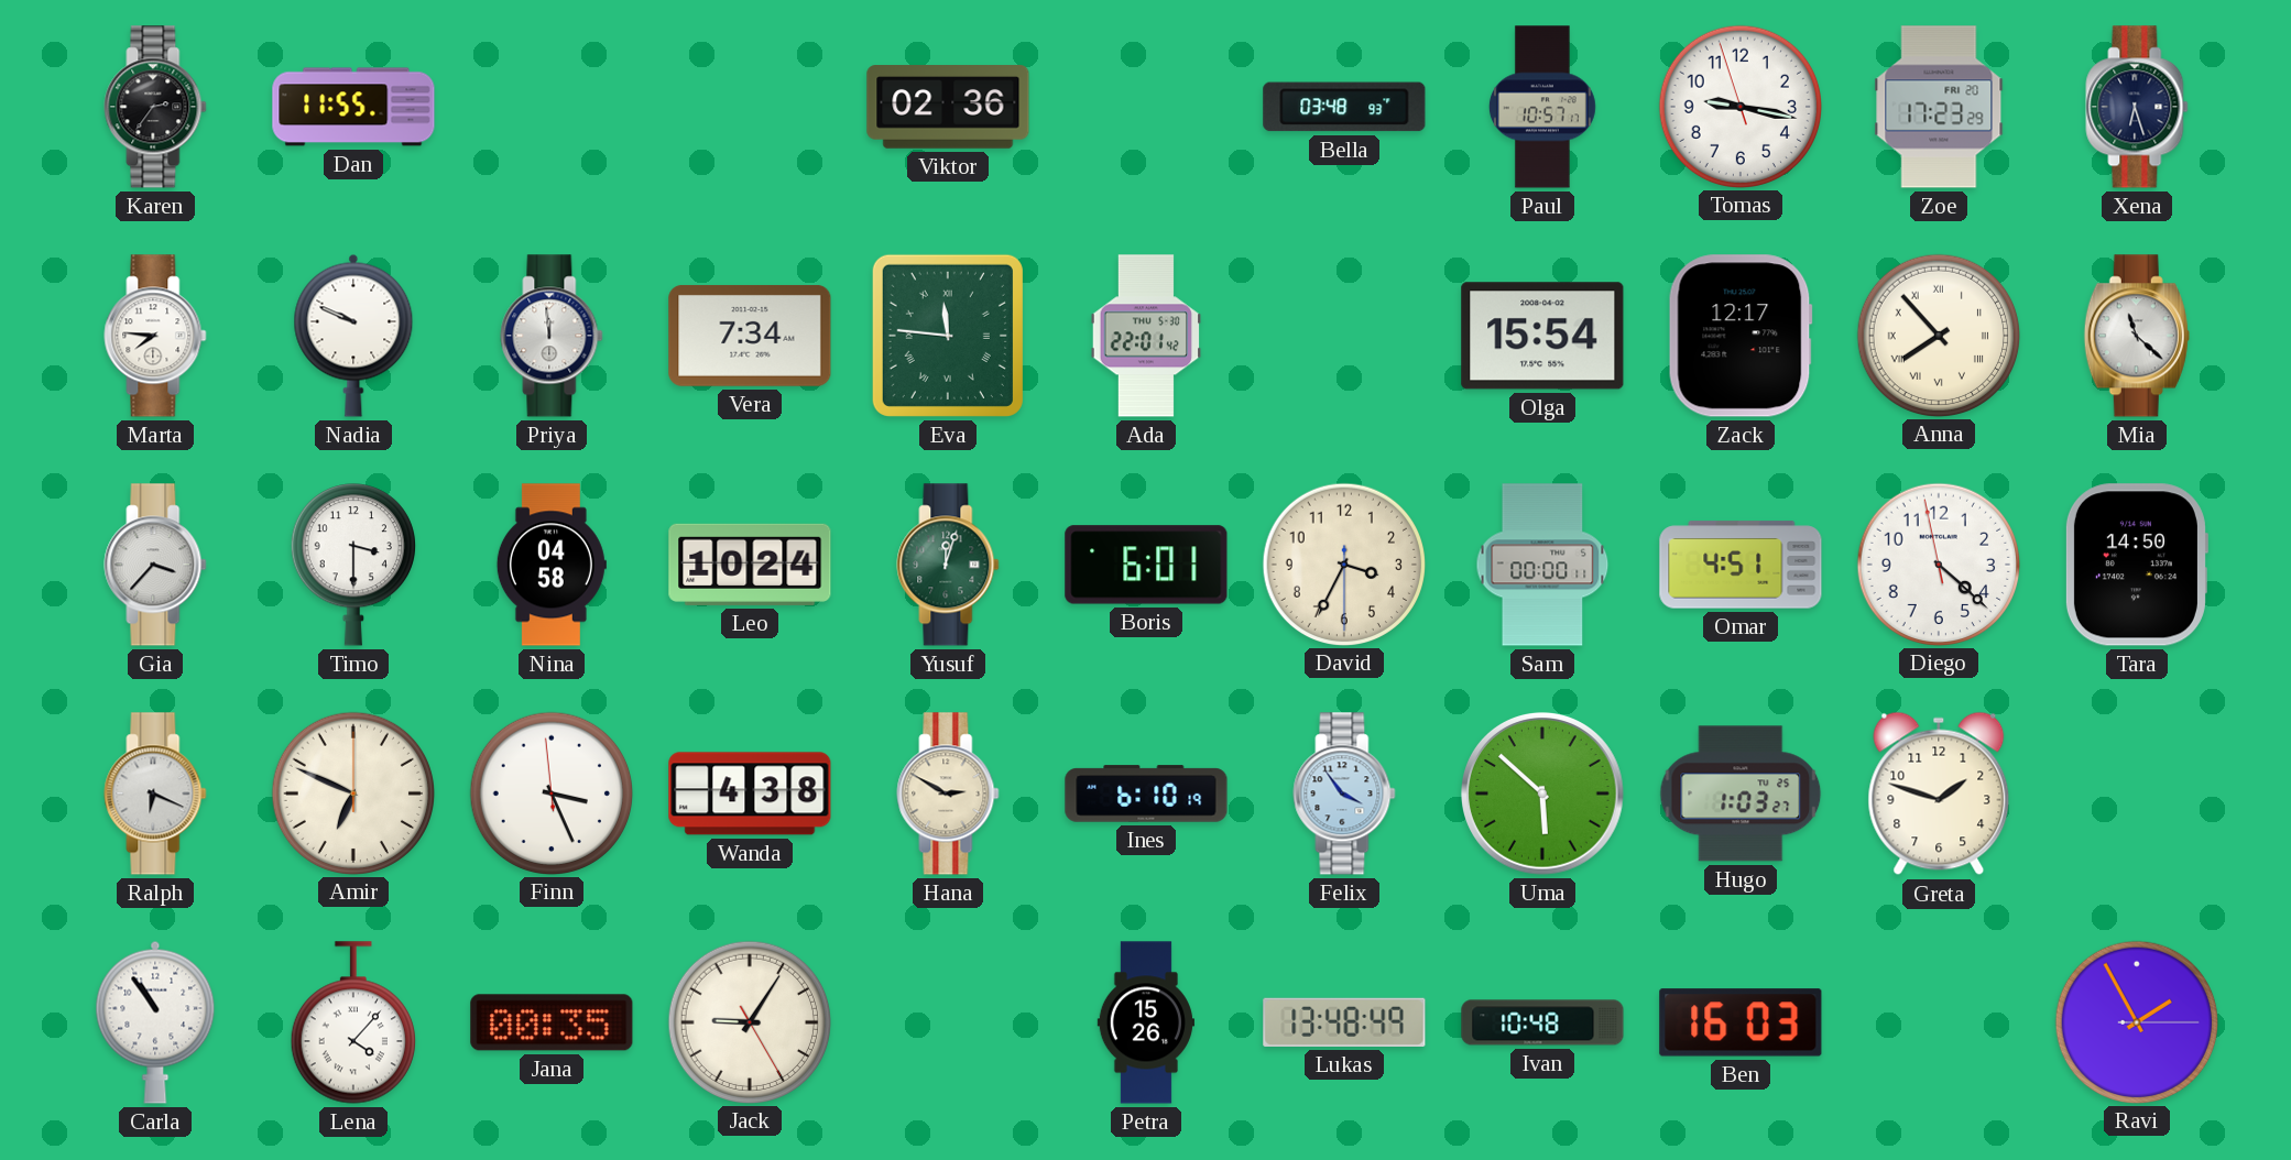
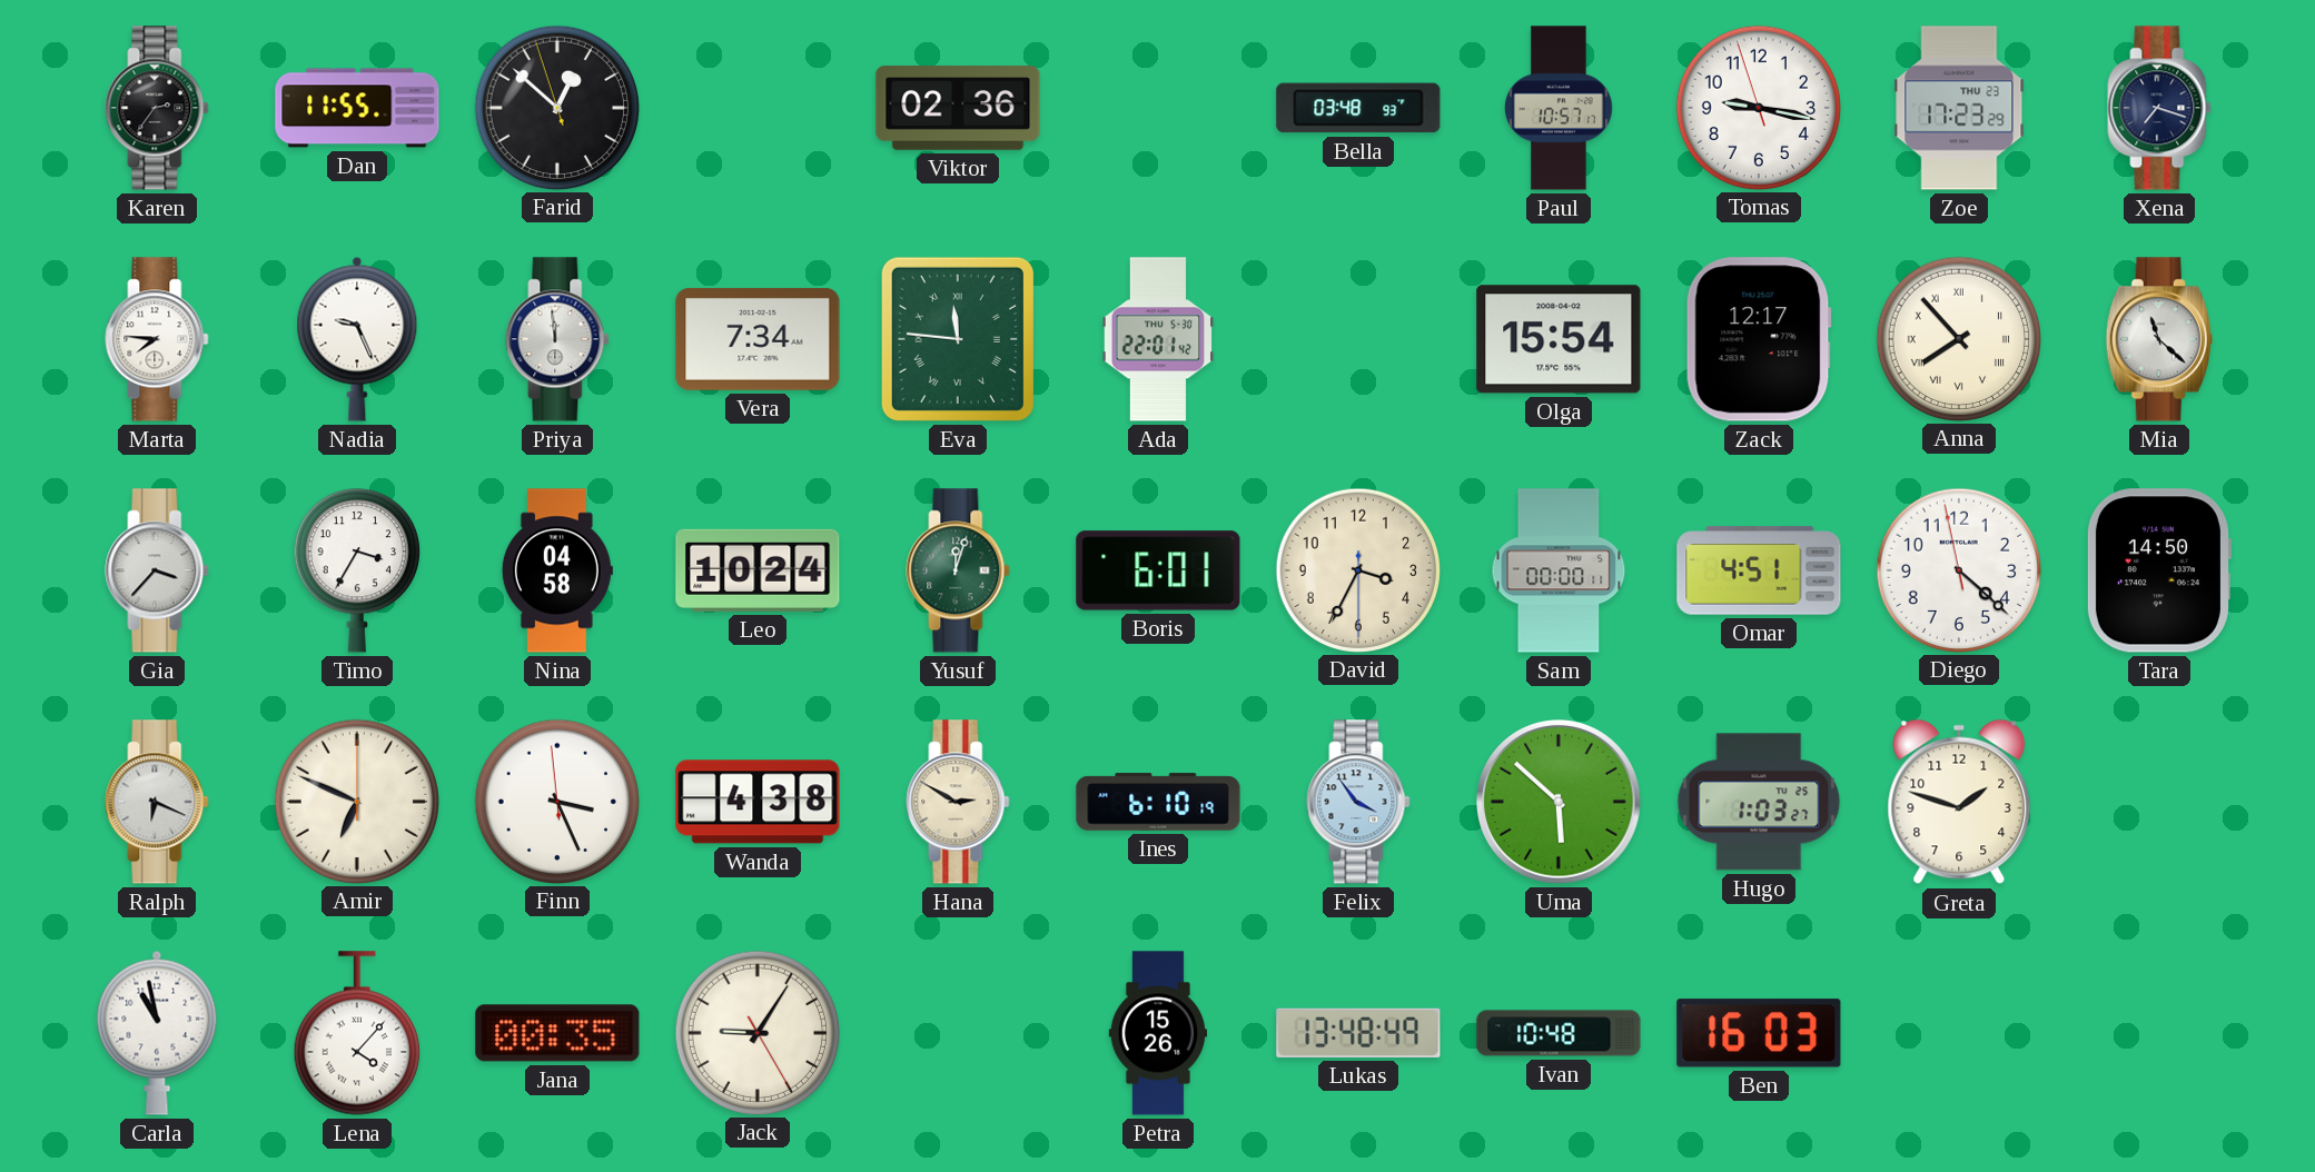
Farid: none -> 12:51 (556, 107)
Zoe date: FRI 20 -> THU 23 (1959, 108)
Xena: 6:27 -> 7:18 (2159, 108)
Nadia: 9:49 -> 9:26 (357, 339)
Timo: 3:30 -> 3:35 (357, 570)
Carla: 10:54 -> 10:58 (157, 1033)
Ravi: 1:55 -> none (2136, 1021)
